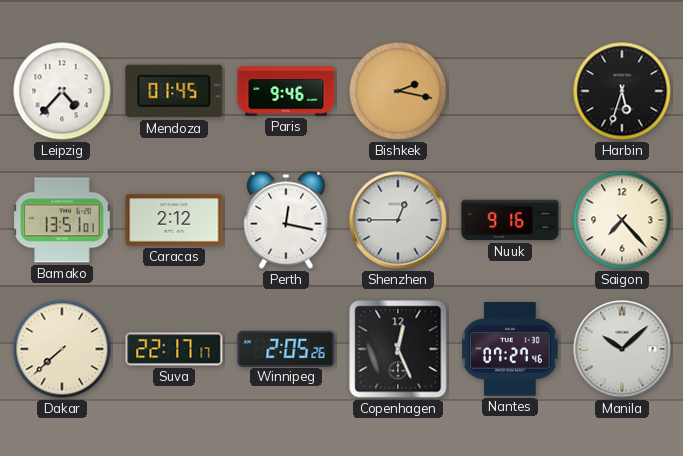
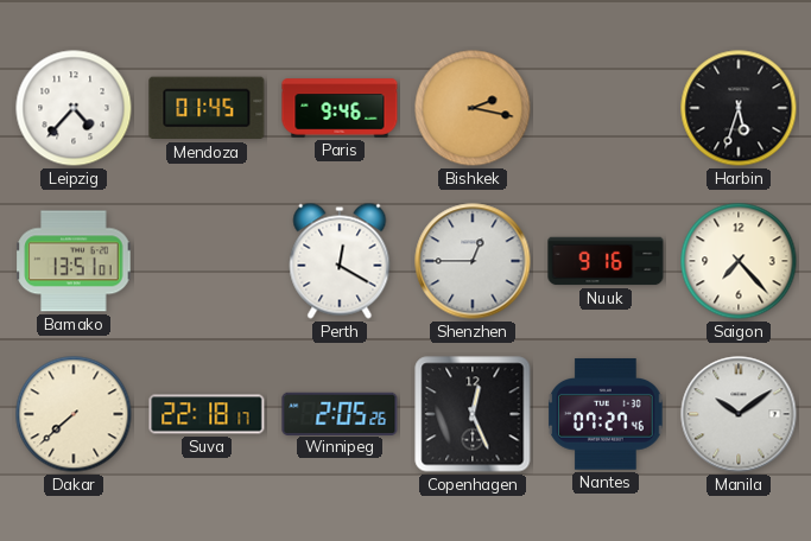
Caracas: 2:12 -> none (174, 220)
Perth: 12:17 -> 12:20 (340, 261)
Suva: 22:17 -> 22:18 (207, 414)
Manila: 10:08 -> 10:09 (739, 414)
